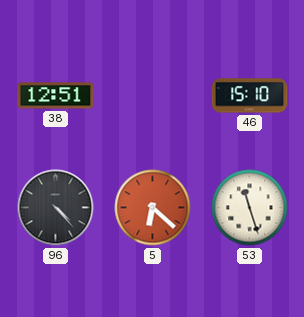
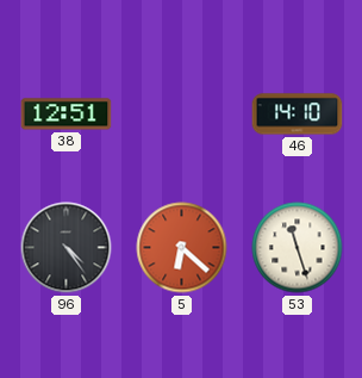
46: 15:10 -> 14:10 (298, 114)
96: 4:23 -> 4:24 (67, 248)
